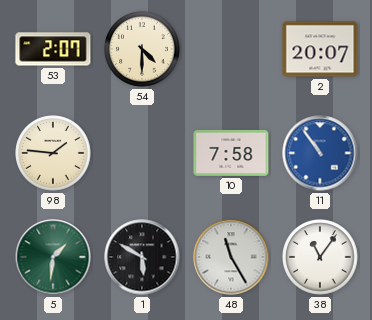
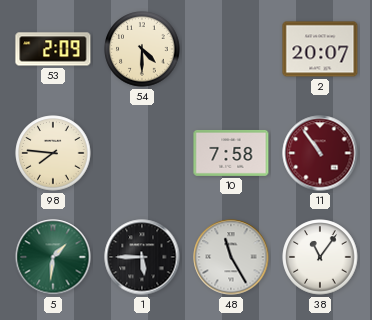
53: 2:07 -> 2:09 (53, 49)
98: 1:46 -> 7:46 (53, 153)
11 dial: blue -> burgundy (320, 153)
1: 5:50 -> 5:45 (142, 257)
